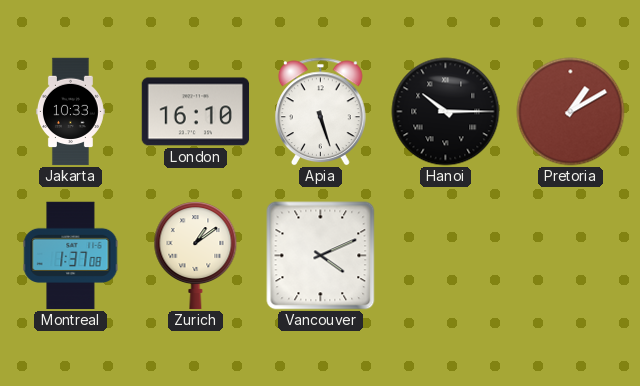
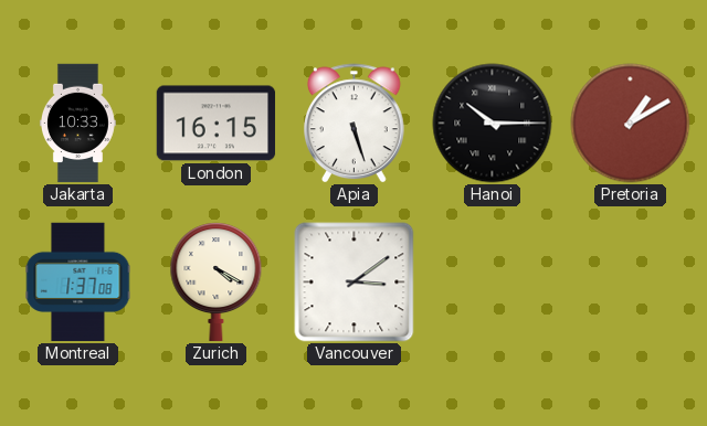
London: 16:10 -> 16:15 (217, 124)
Zurich: 1:09 -> 4:20 (217, 283)
Vancouver: 4:11 -> 3:09 (355, 283)
